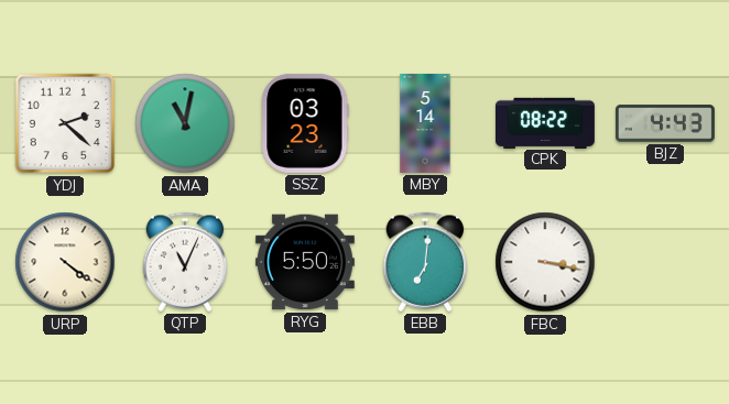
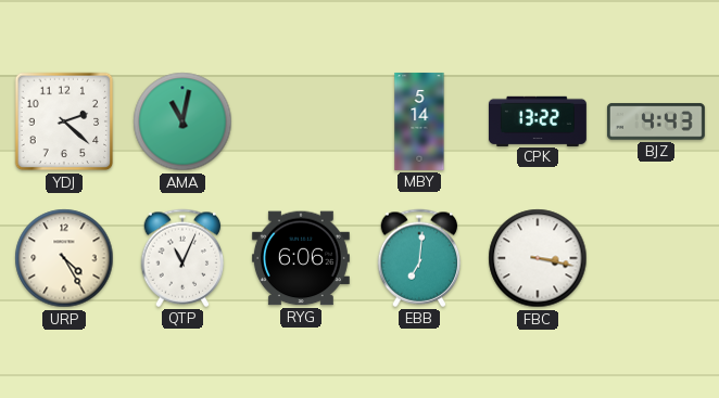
SSZ: 03:23 -> none (305, 123)
CPK: 08:22 -> 13:22 (538, 120)
URP: 4:21 -> 4:25 (64, 258)
RYG: 5:50 -> 6:06 (301, 258)
